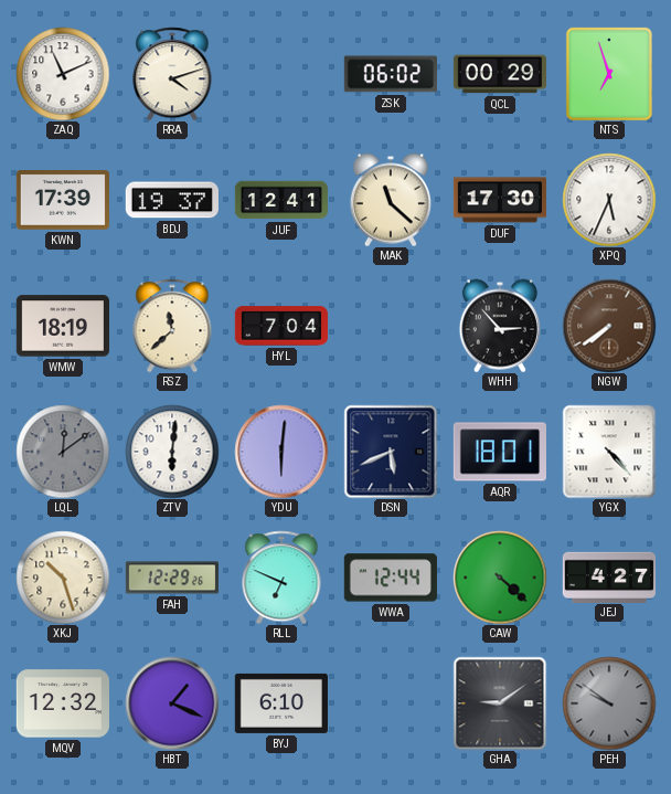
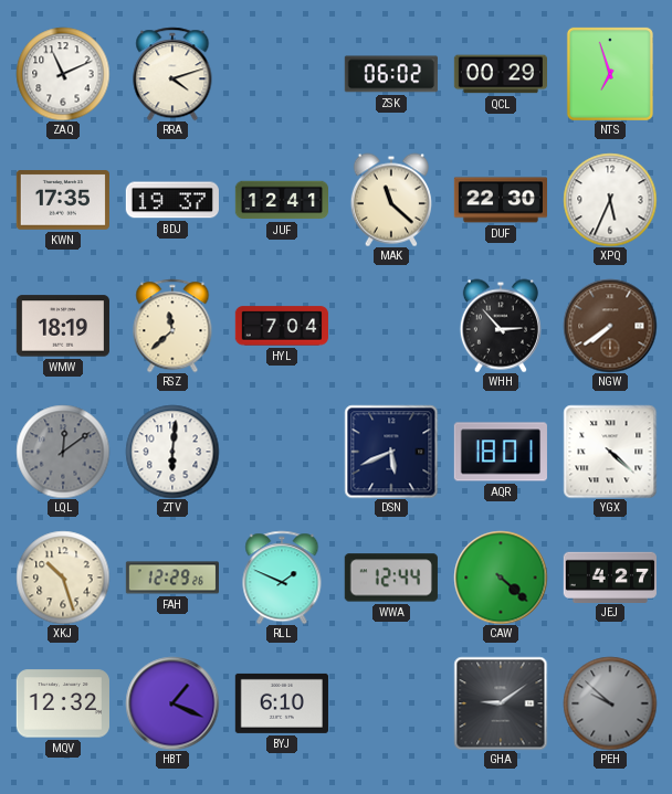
KWN: 17:39 -> 17:35 (63, 200)
DUF: 17:30 -> 22:30 (500, 200)
YDU: 6:01 -> none (281, 452)
YGX: 4:23 -> 4:22 (610, 452)
RLL: 6:49 -> 1:49 (282, 578)
PEH: 9:51 -> 9:52 (610, 703)
